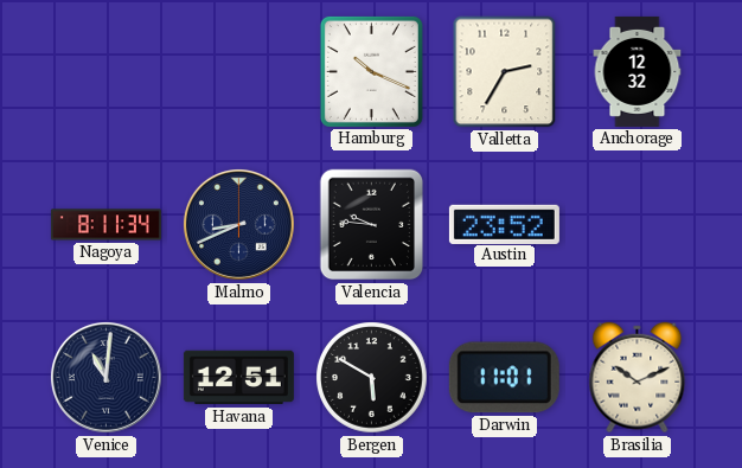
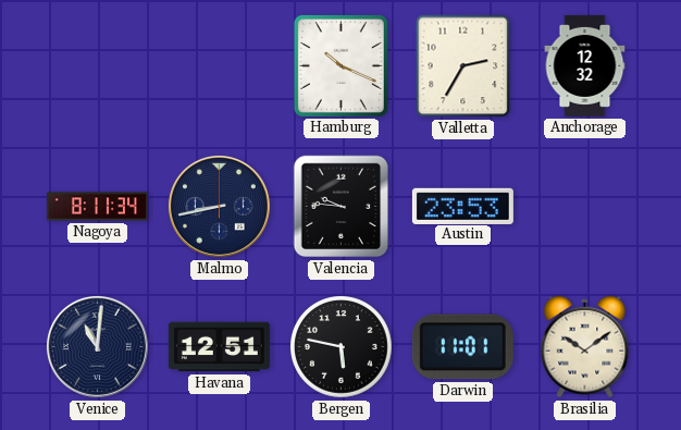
Malmo: 8:41 -> 8:43 (219, 206)
Austin: 23:52 -> 23:53 (462, 206)
Bergen: 5:50 -> 5:47 (342, 347)
Brasilia: 10:11 -> 10:09 (585, 347)
